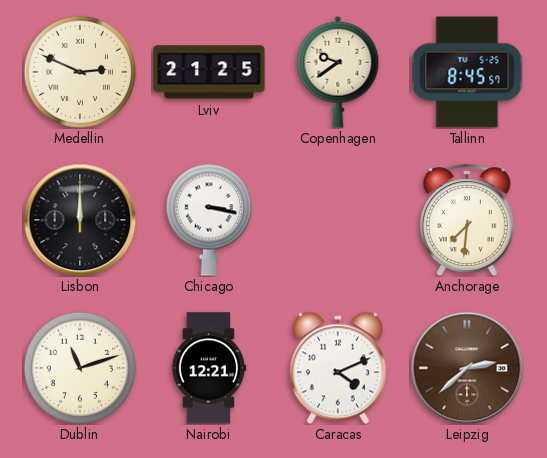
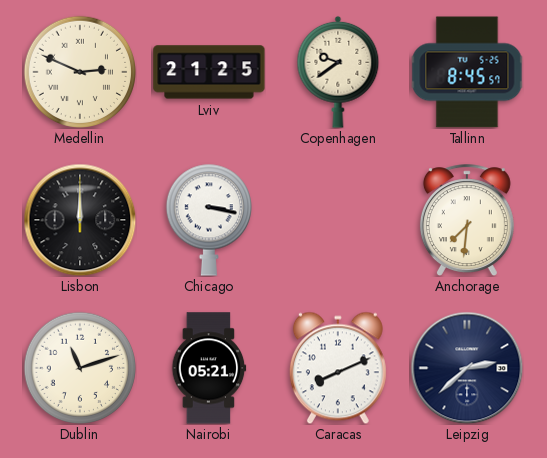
Nairobi: 12:21 -> 05:21 (209, 368)
Caracas: 4:11 -> 8:11 (338, 368)
Leipzig dial: brown -> navy (467, 368)
